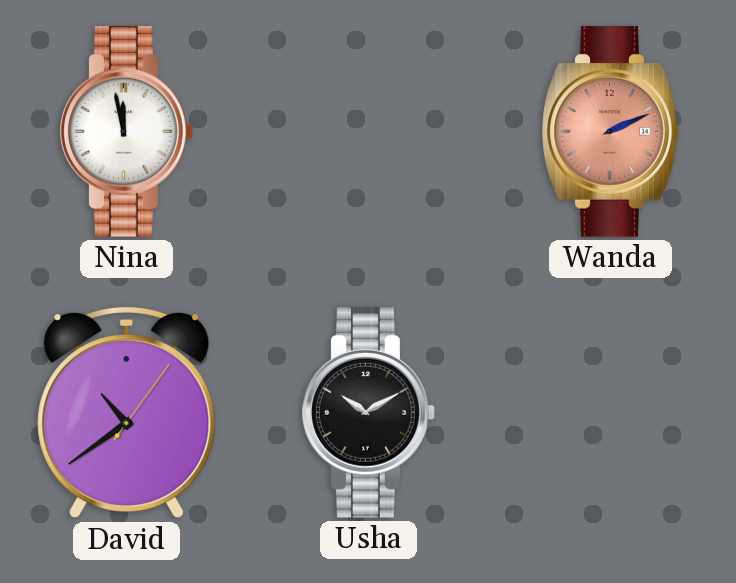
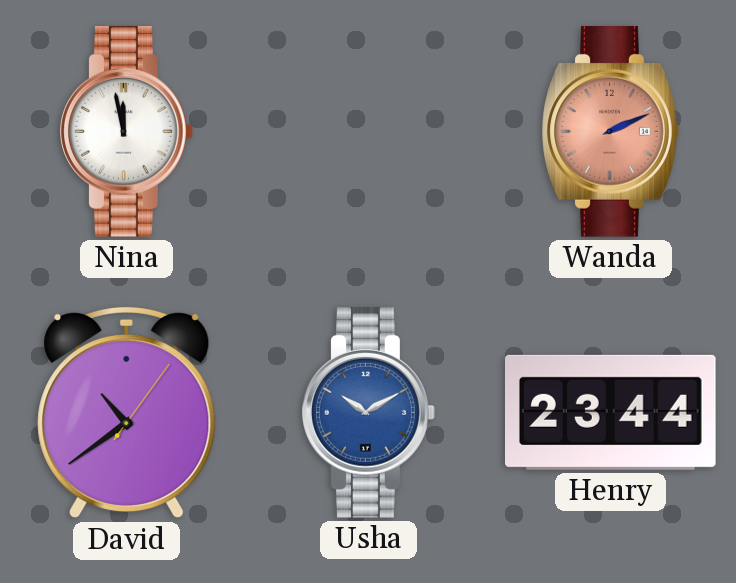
Usha dial: black -> blue (369, 413)
Henry: none -> 23:44 (611, 412)
